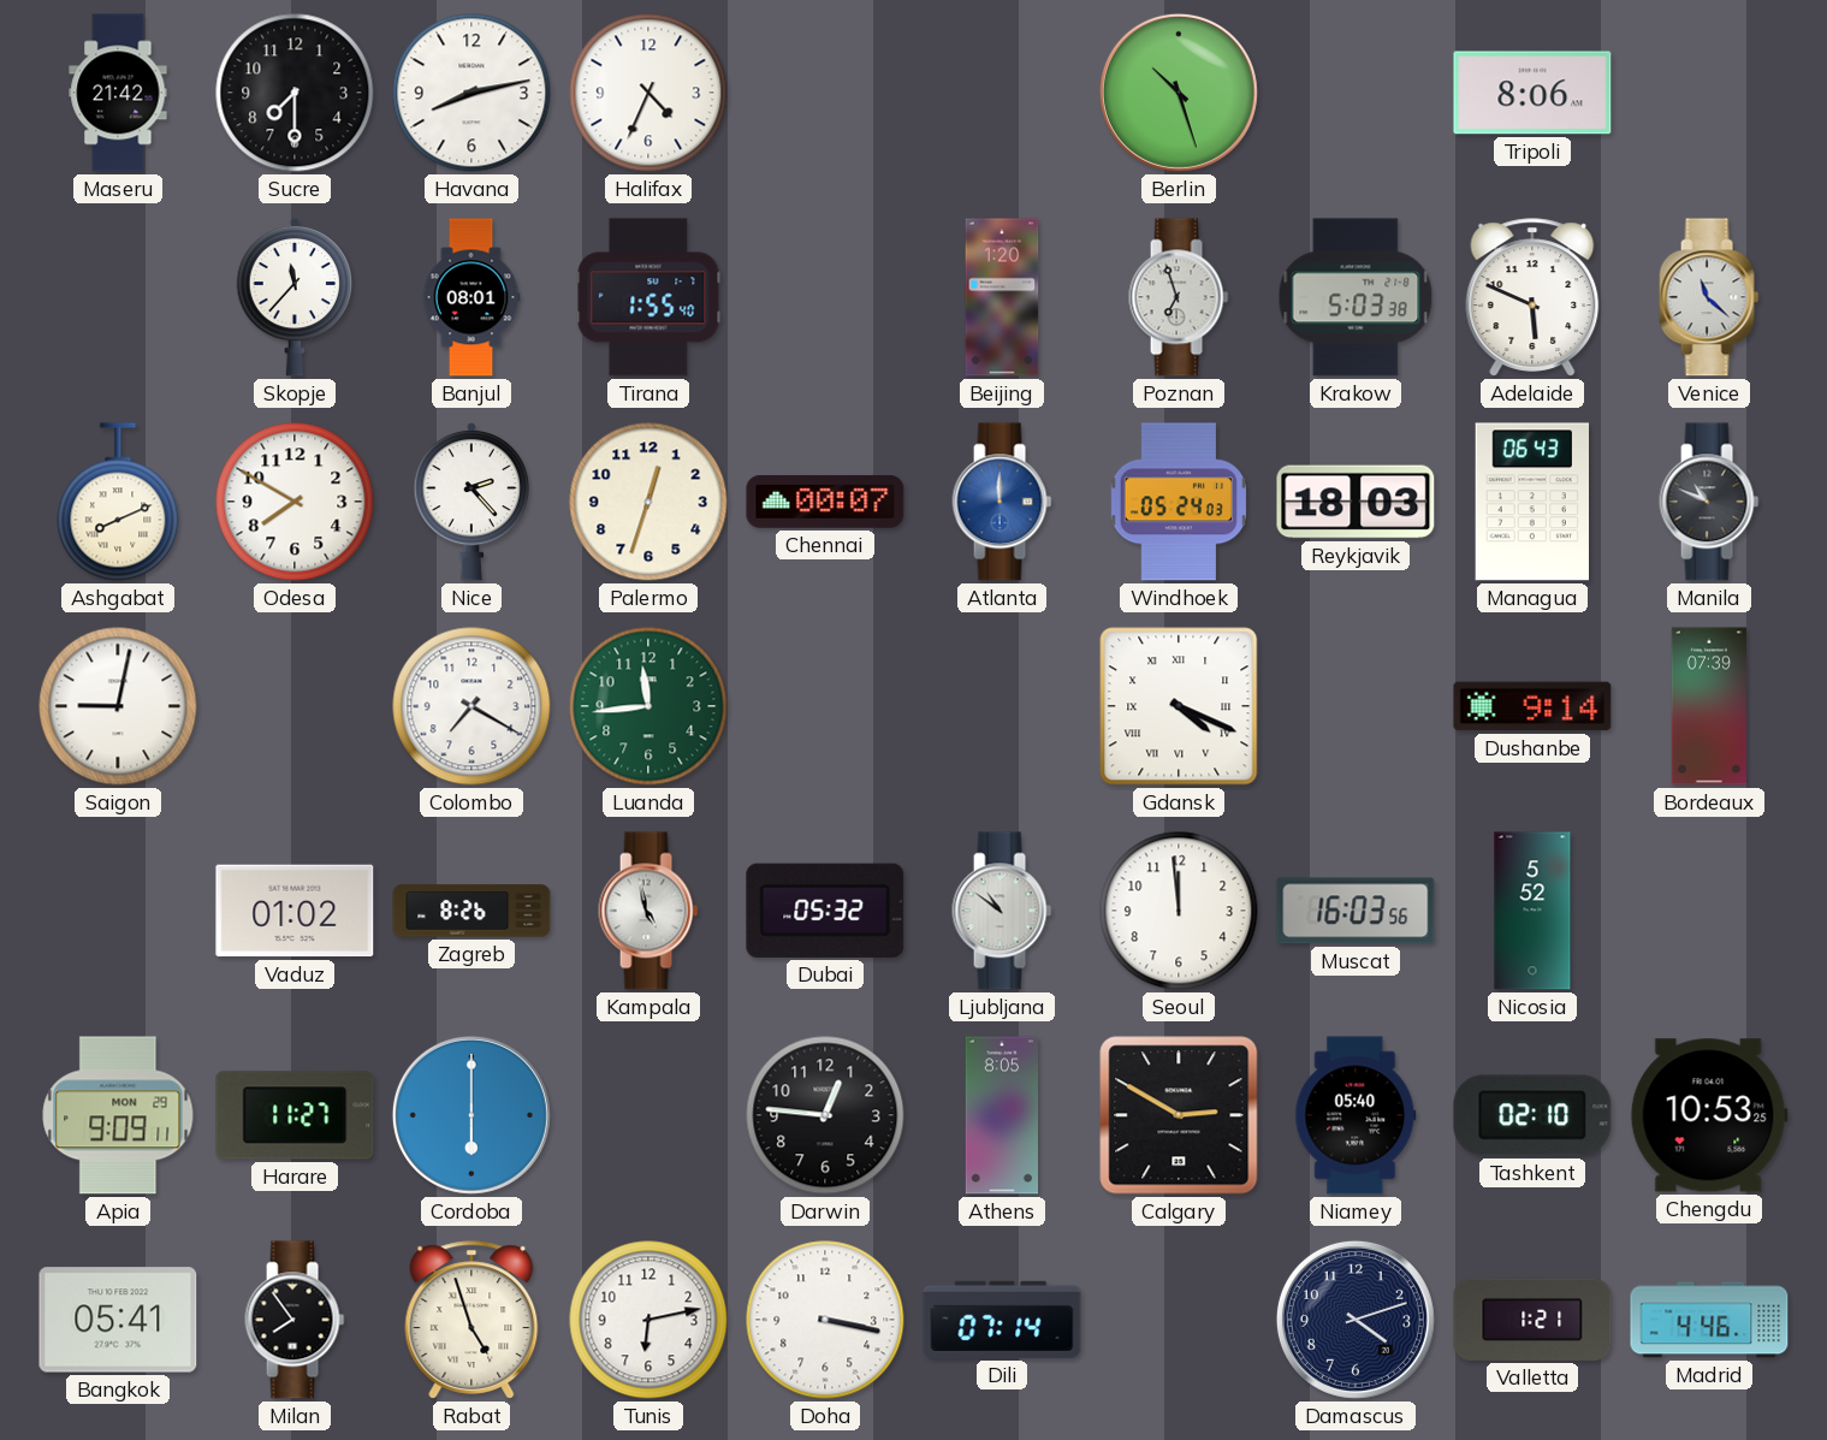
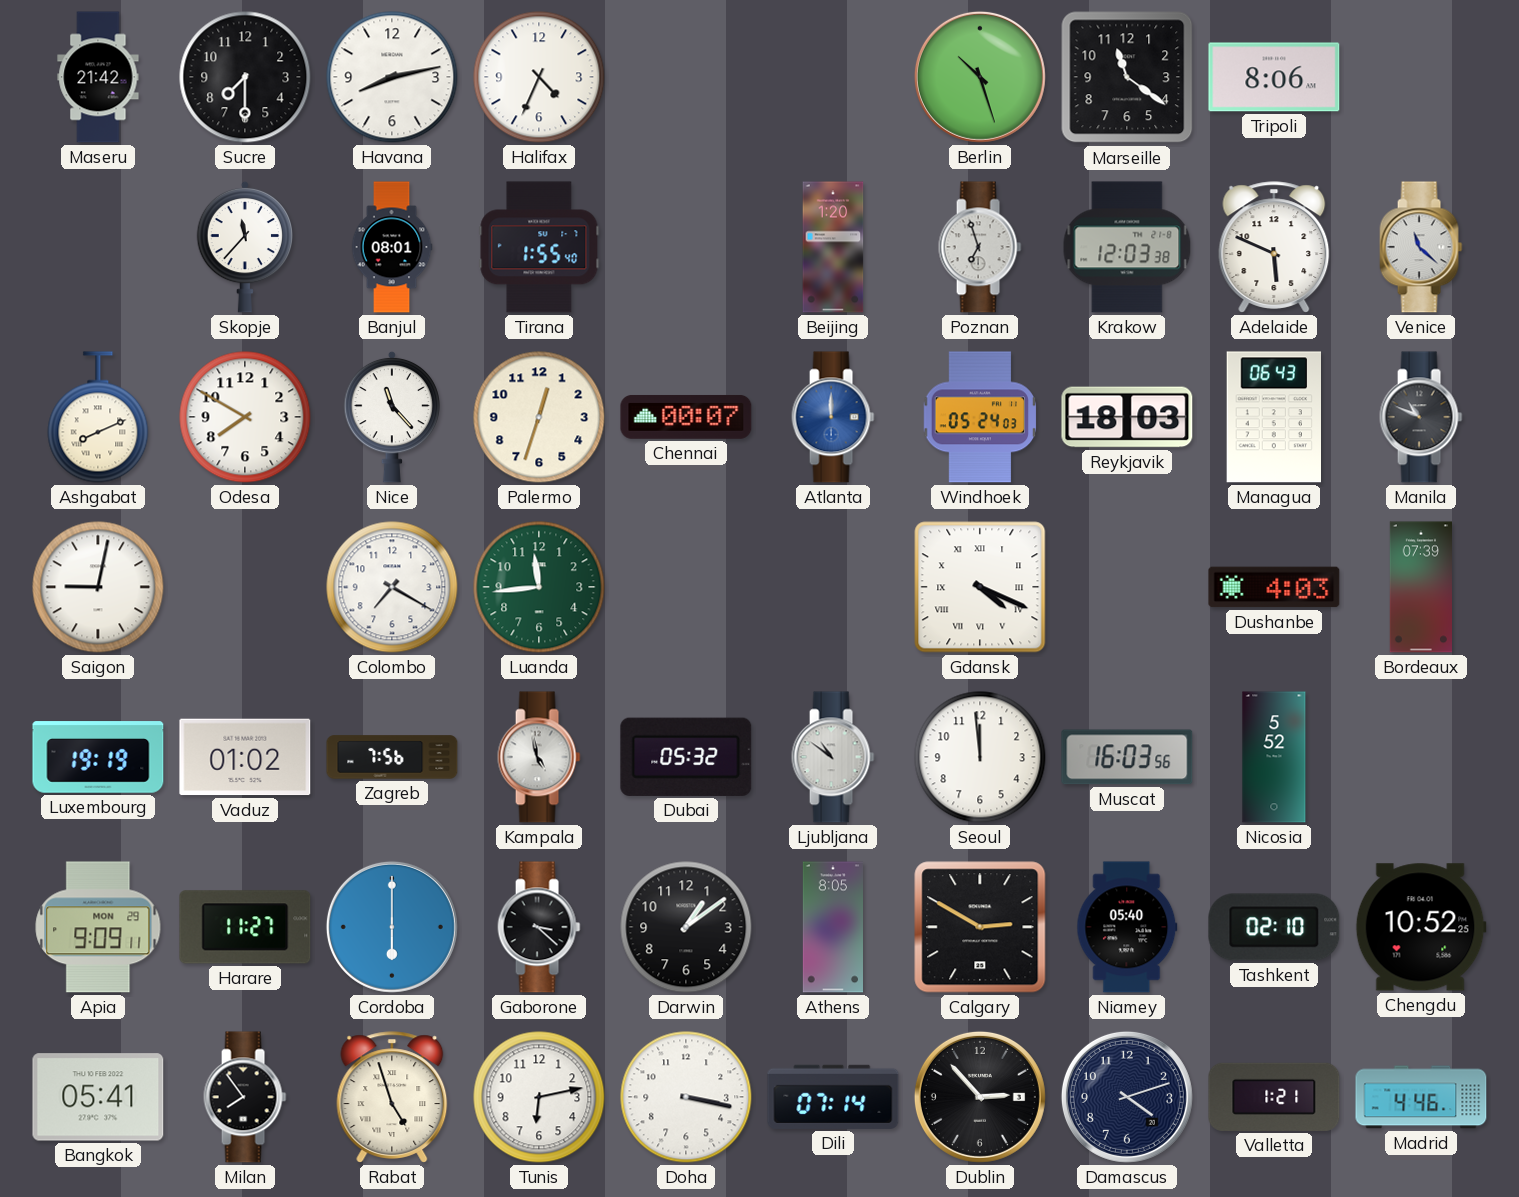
Marseille: none -> 11:21 (1127, 77)
Krakow: 5:03 -> 12:03 (1127, 247)
Nice: 2:23 -> 11:23 (391, 417)
Dushanbe: 9:14 -> 4:03 (1274, 587)
Luxembourg: none -> 19:19 (98, 757)
Zagreb: 8:26 -> 7:56 (392, 757)
Gaborone: none -> 3:22 (539, 927)
Darwin: 12:46 -> 1:09 (686, 927)
Chengdu: 10:53 -> 10:52 (1421, 927)
Dublin: none -> 2:53 (980, 1097)
